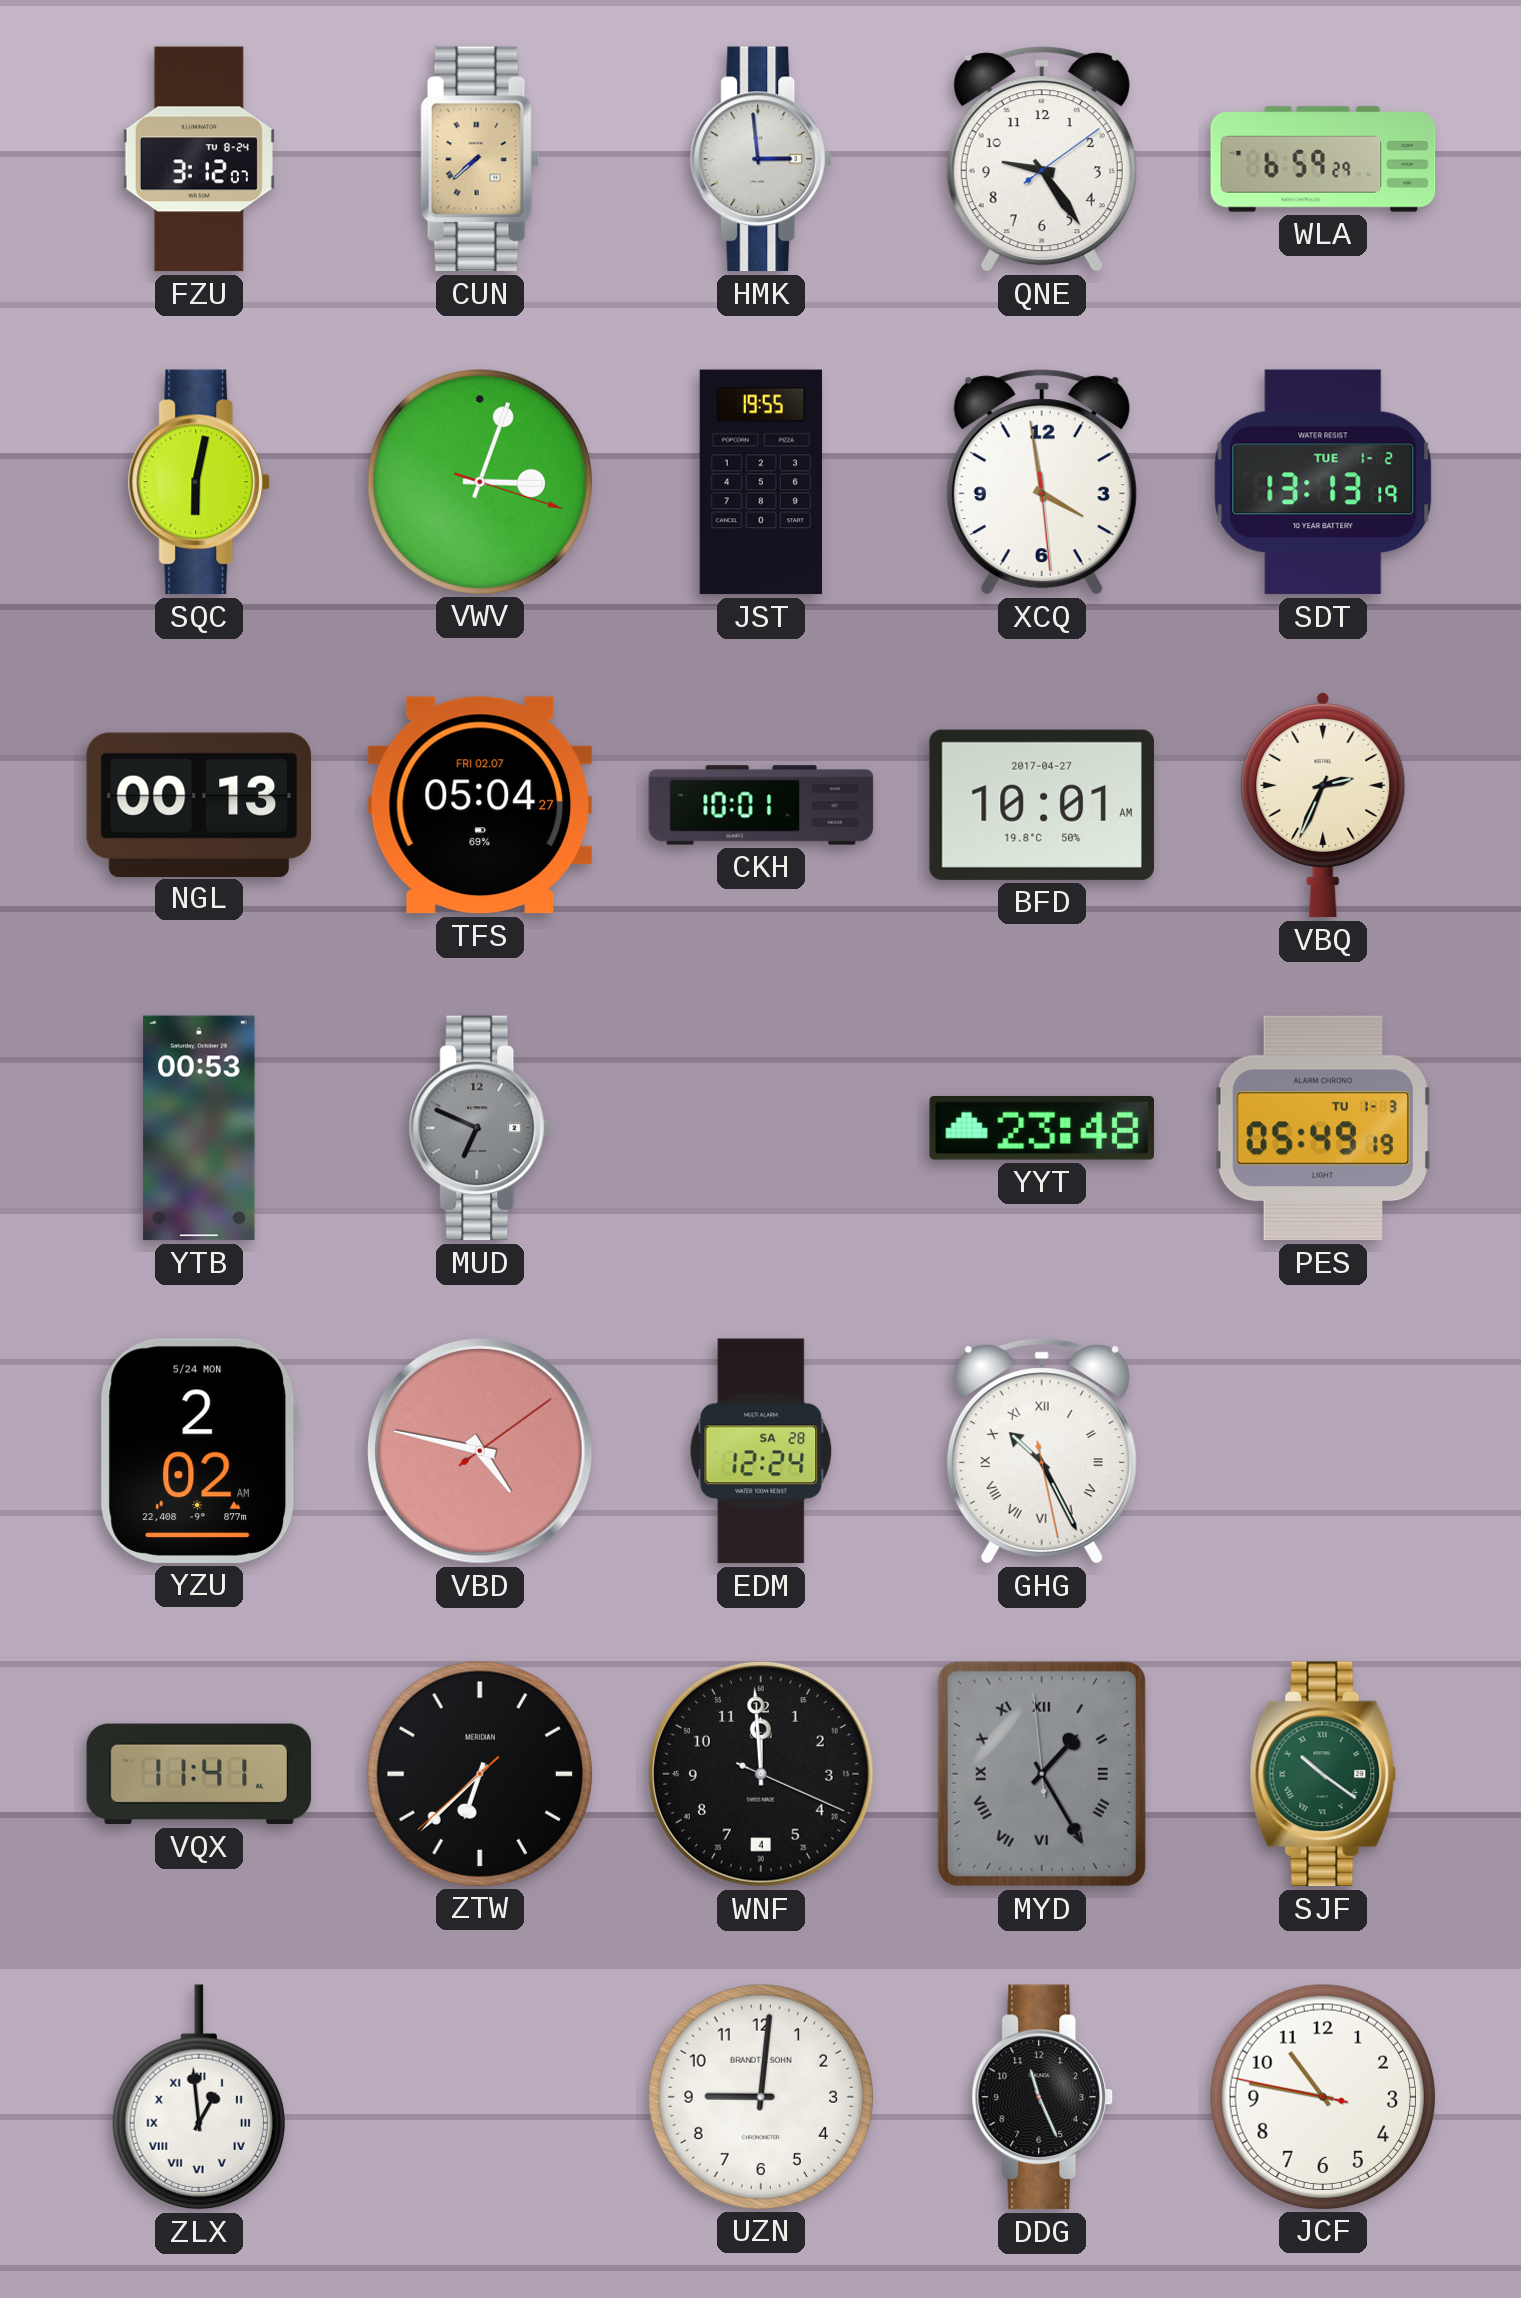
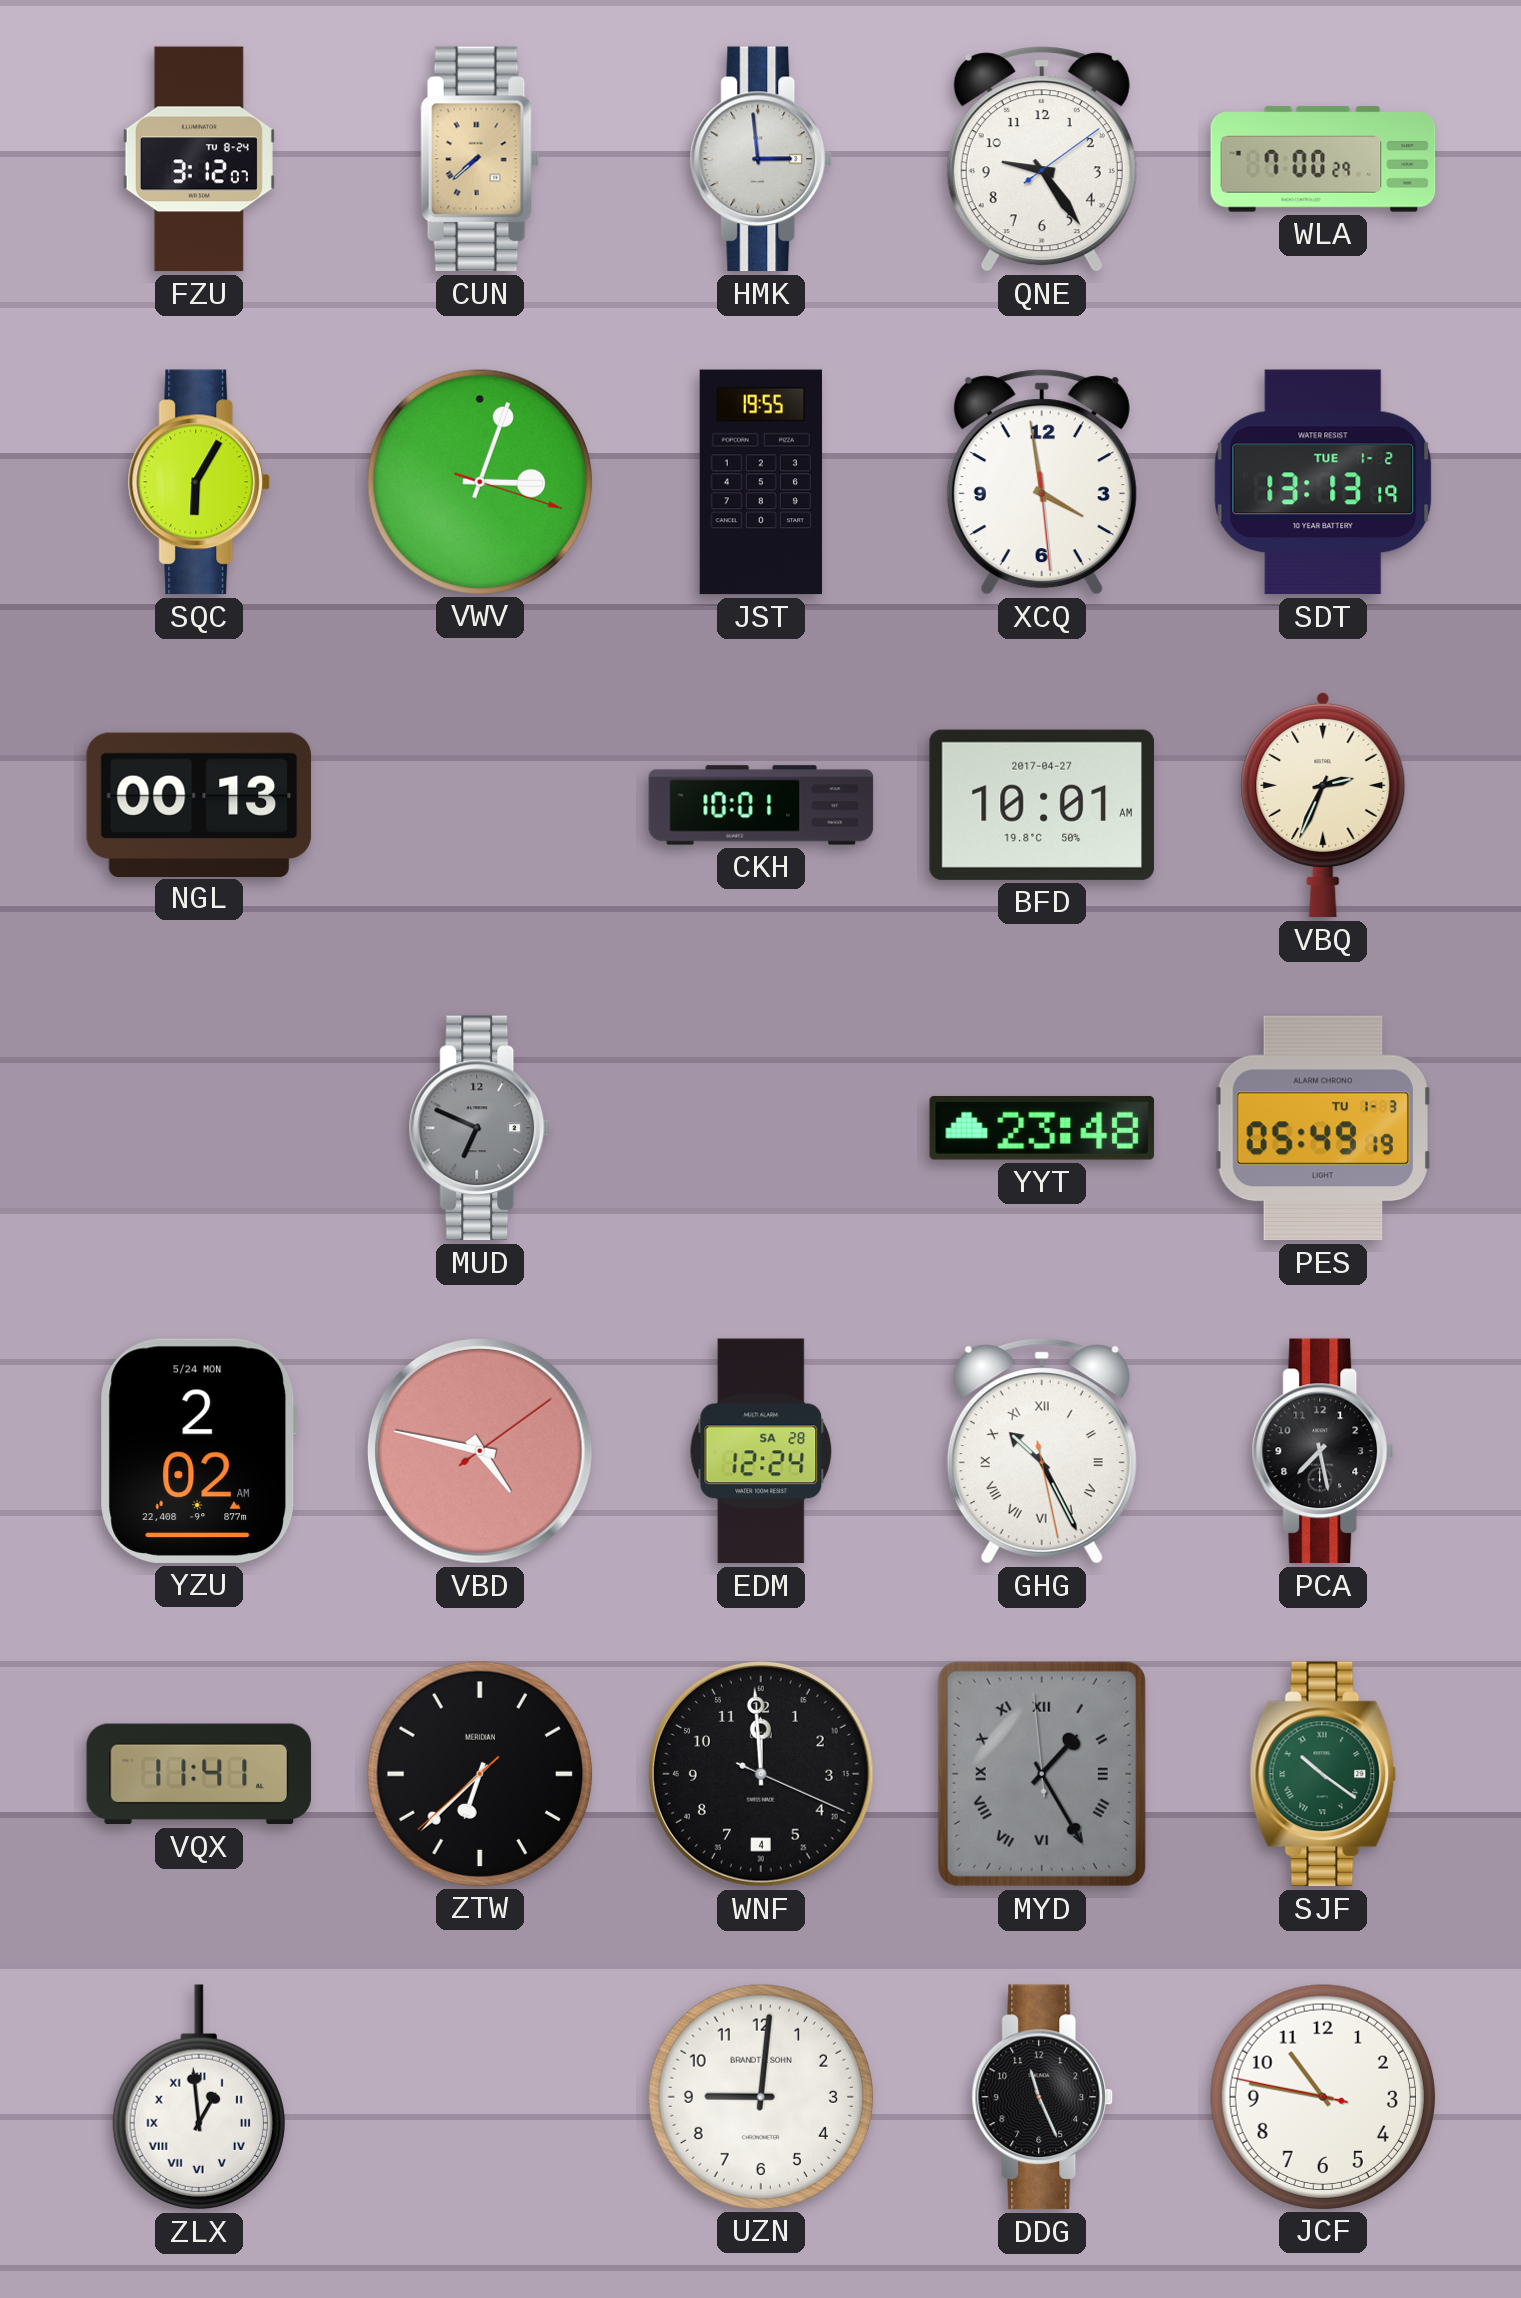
WLA: 6:59 -> 7:00 (1323, 159)
SQC: 6:02 -> 6:05 (199, 482)
TFS: 05:04 -> none (479, 805)
YTB: 00:53 -> none (199, 1128)
PCA: none -> 7:28 (1323, 1451)
